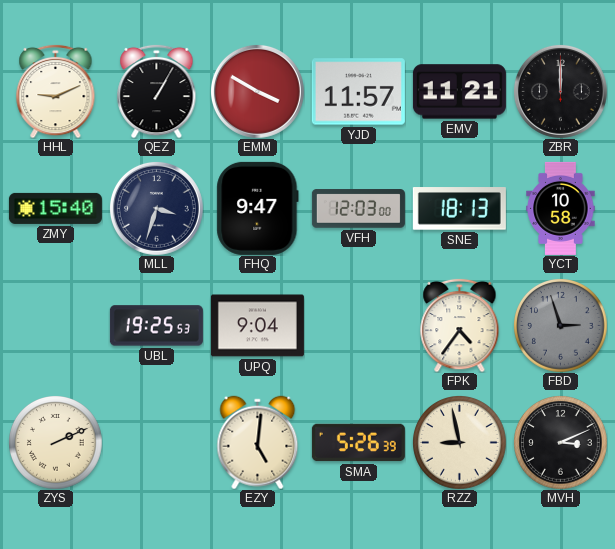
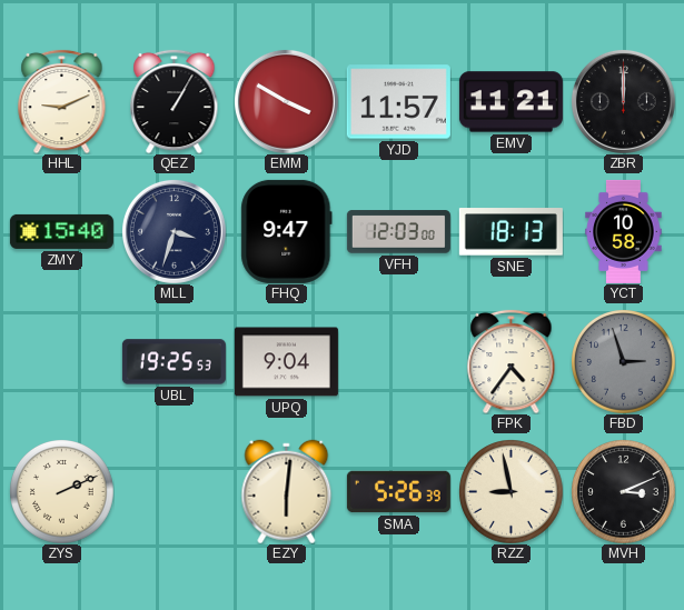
EZY: 5:01 -> 6:01 (287, 491)
